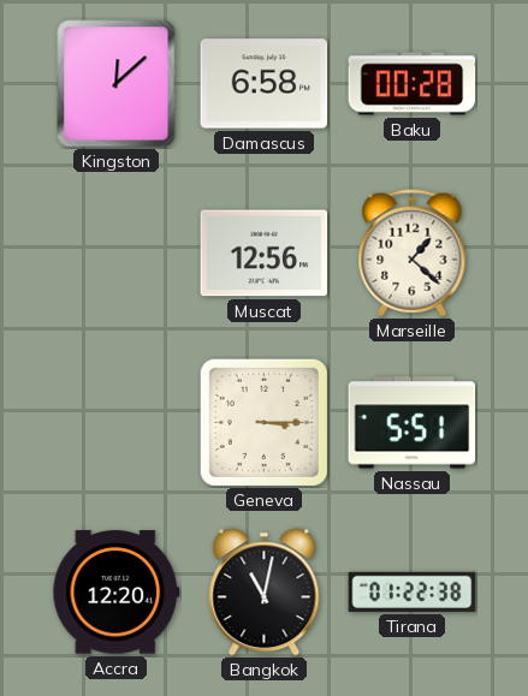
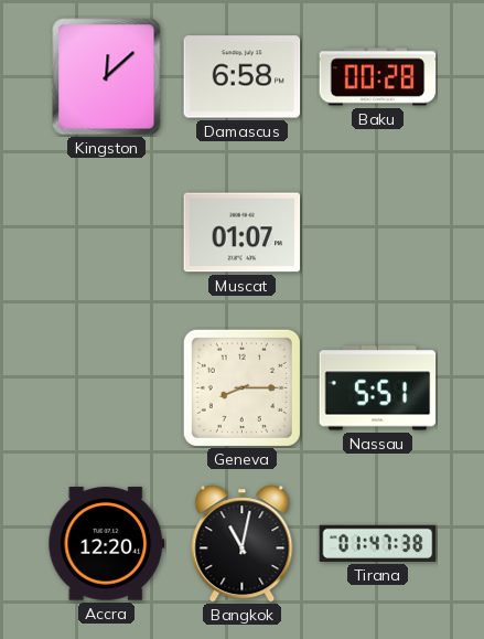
Muscat: 12:56 -> 01:07 (243, 233)
Marseille: 1:22 -> none (413, 254)
Geneva: 3:15 -> 8:15 (241, 387)
Tirana: 01:22 -> 01:47 (378, 543)
